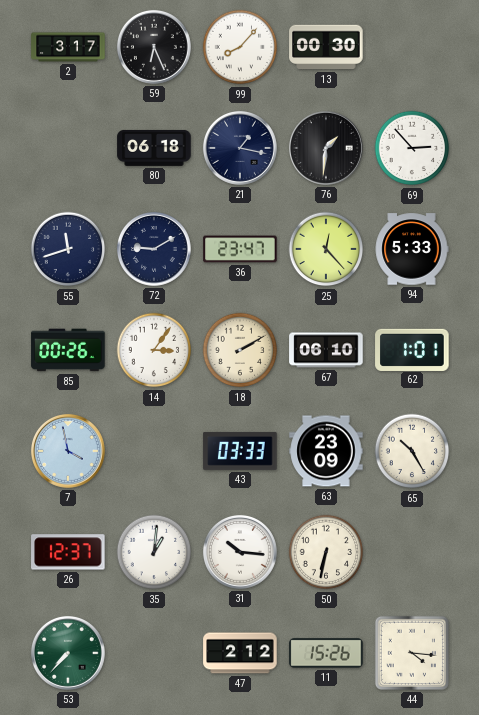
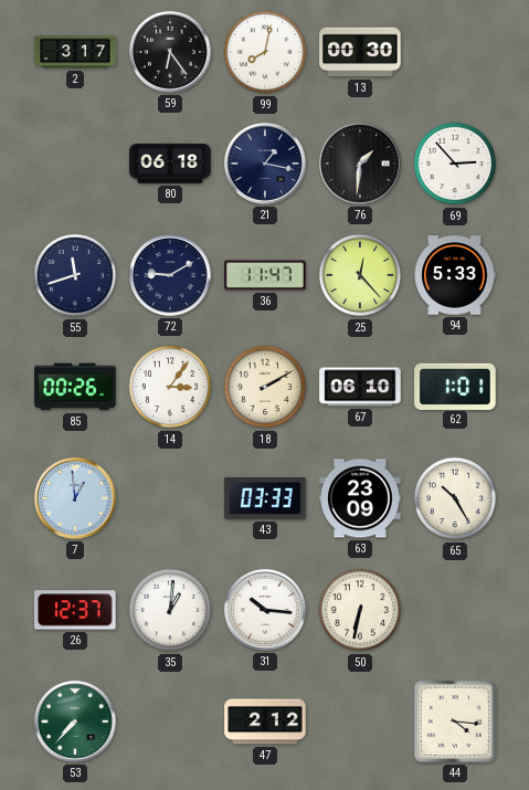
59: 6:26 -> 6:24 (170, 52)
99: 8:07 -> 8:02 (265, 52)
36: 23:47 -> 11:47 (265, 275)
7: 3:58 -> 12:59 (75, 498)
11: 15:26 -> none (326, 653)
